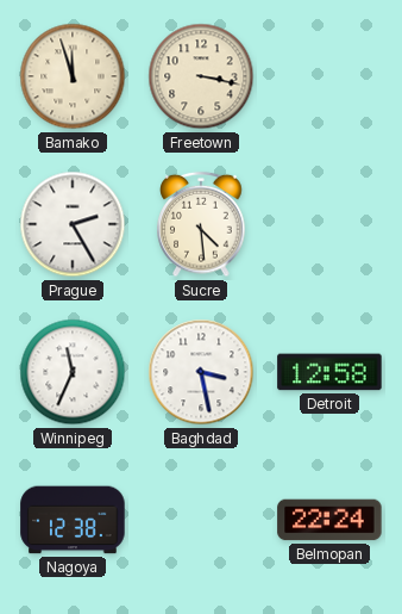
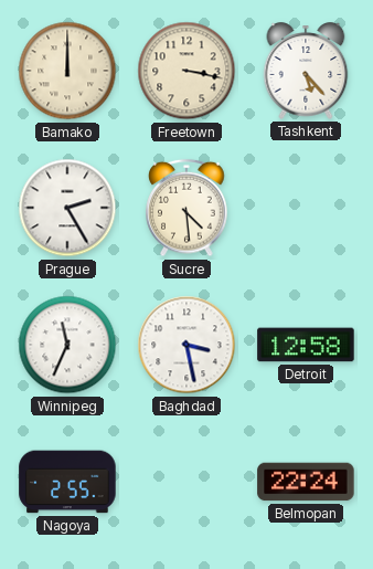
Bamako: 11:57 -> 12:00 (67, 71)
Tashkent: none -> 5:23 (306, 71)
Nagoya: 12:38 -> 2:55 (67, 482)
